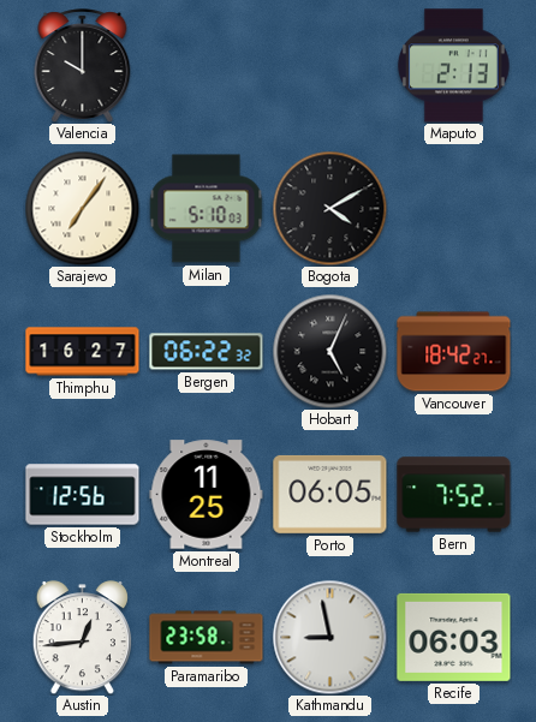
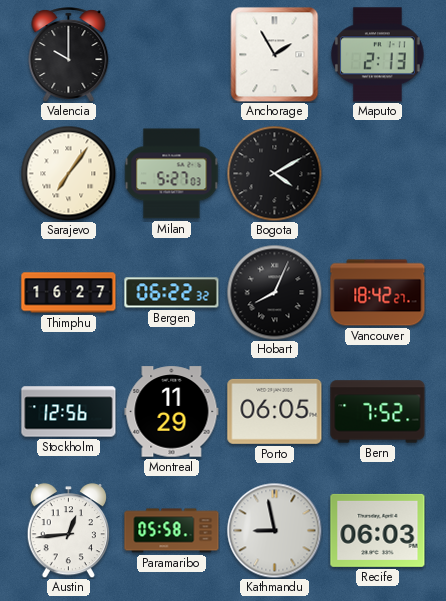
Anchorage: none -> 1:55 (275, 54)
Milan: 5:10 -> 5:27 (172, 174)
Hobart: 5:04 -> 8:04 (274, 292)
Montreal: 11:25 -> 11:29 (172, 412)
Paramaribo: 23:58 -> 05:58 (172, 531)
